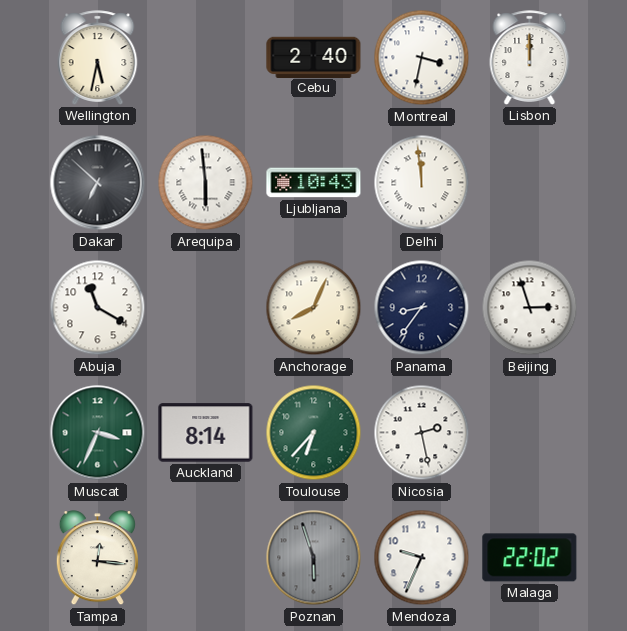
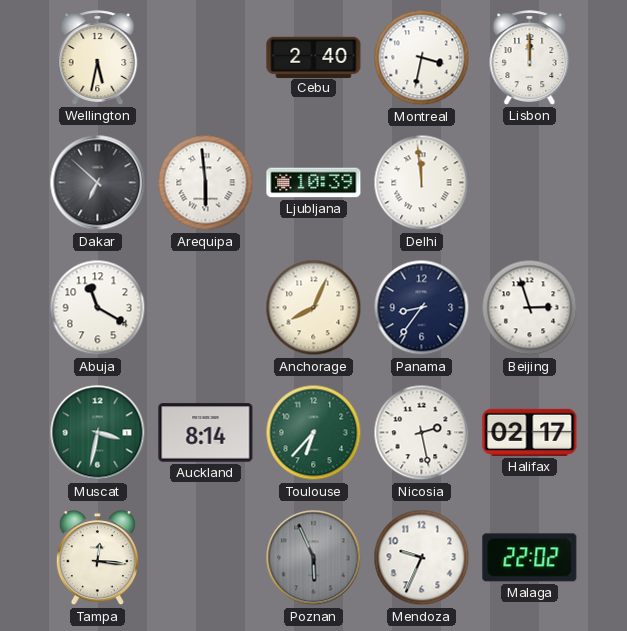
Ljubljana: 10:43 -> 10:39 (314, 183)
Muscat: 3:34 -> 3:32 (98, 433)
Halifax: none -> 02:17 (530, 432)
Poznan: 5:57 -> 5:56 (314, 558)
